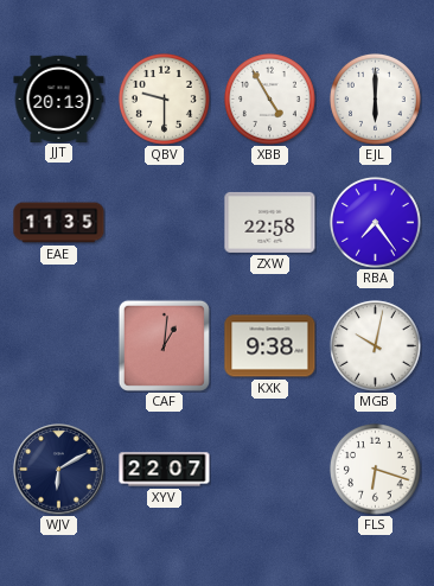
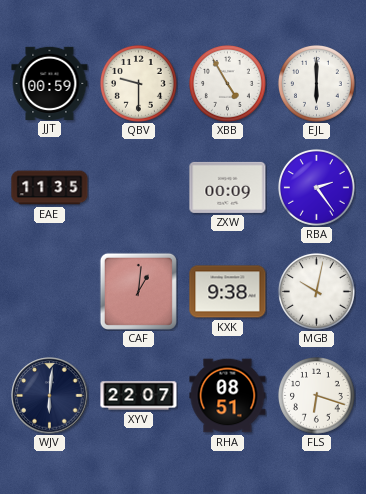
JJT: 20:13 -> 00:59 (50, 83)
ZXW: 22:58 -> 00:09 (228, 187)
RBA: 7:24 -> 2:24 (316, 187)
WJV: 6:10 -> 6:01 (50, 396)
RHA: none -> 08:51 (228, 396)
